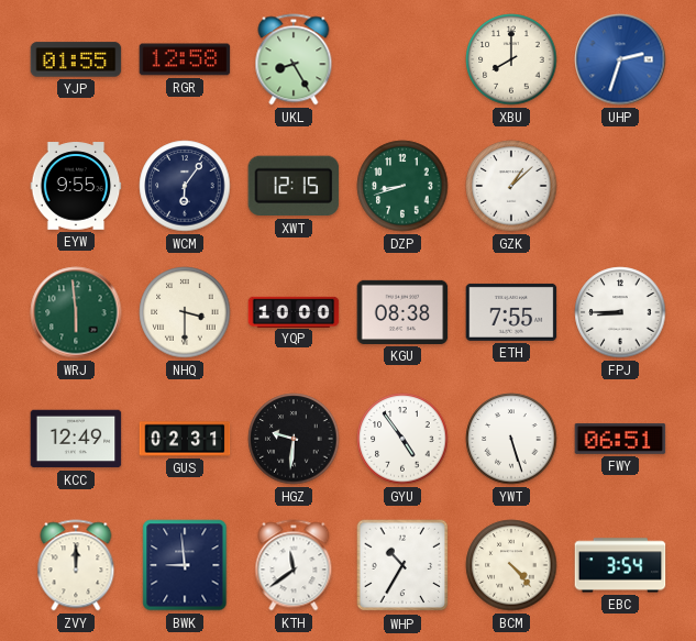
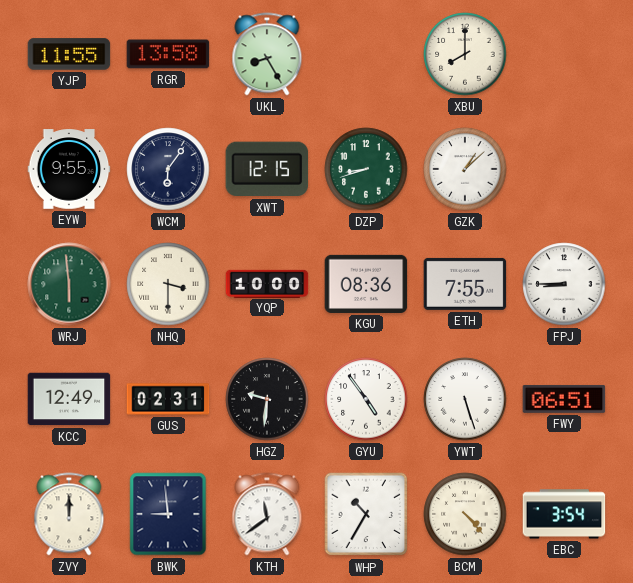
YJP: 01:55 -> 11:55 (69, 54)
RGR: 12:58 -> 13:58 (168, 54)
UHP: 2:33 -> none (620, 59)
KGU: 08:38 -> 08:36 (366, 284)
